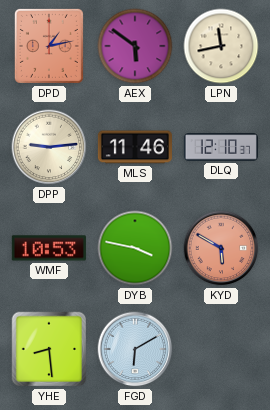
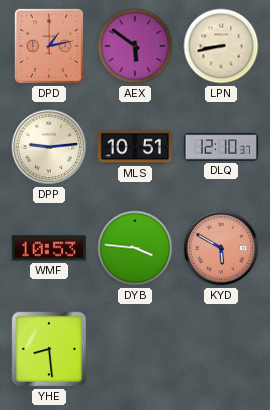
LPN: 11:43 -> 8:43 (221, 46)
MLS: 11:46 -> 10:51 (135, 147)
DYB: 3:47 -> 3:46 (135, 248)
FGD: 6:10 -> none (135, 349)
